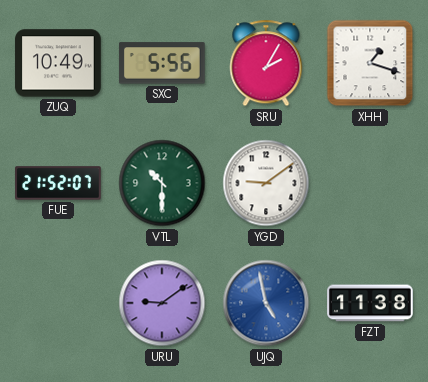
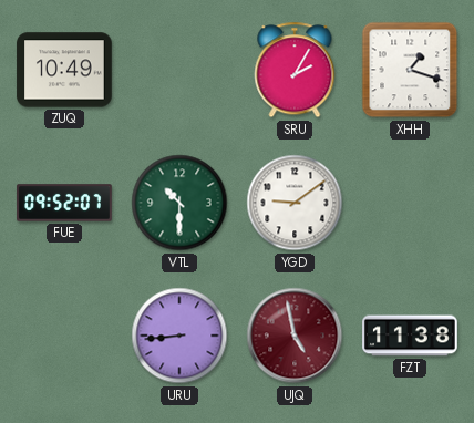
SXC: 5:56 -> none (162, 63)
FUE: 21:52 -> 09:52 (64, 203)
URU: 9:09 -> 8:44 (179, 336)
UJQ dial: blue -> burgundy (295, 336)
